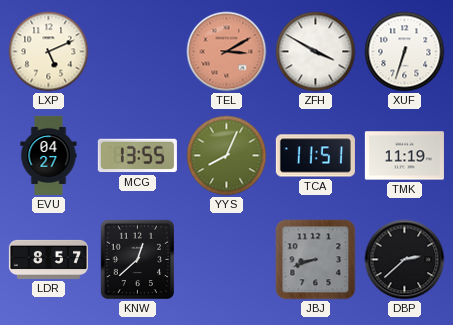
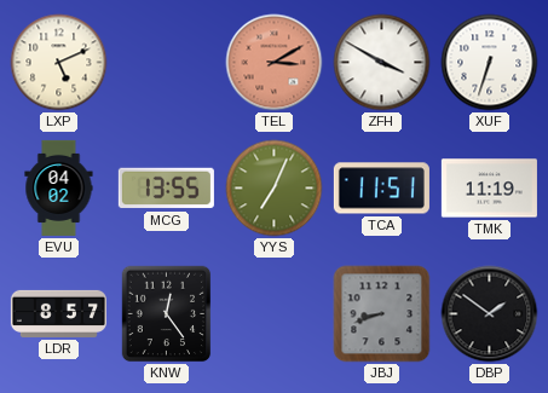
EVU: 04:27 -> 04:02 (59, 187)
YYS: 8:04 -> 7:04 (275, 189)
KNW: 12:38 -> 12:24 (167, 314)
DBP: 2:38 -> 1:51 (490, 314)
